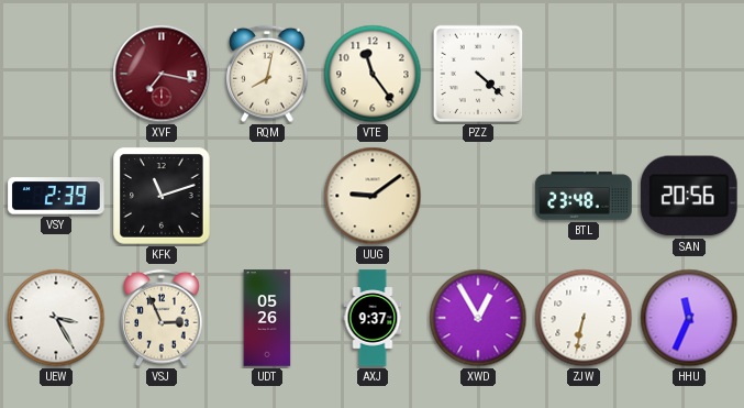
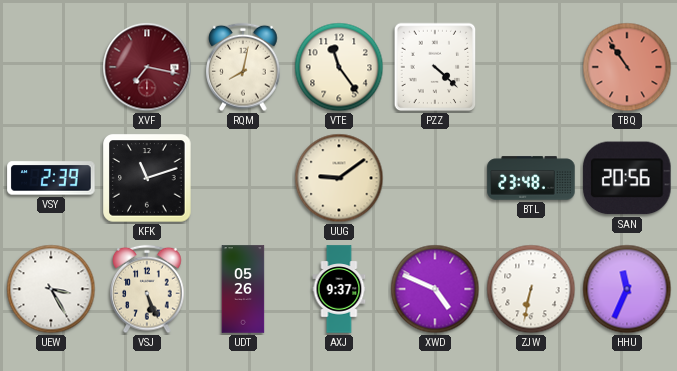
TBQ: none -> 10:54 (627, 67)
VSJ: 2:56 -> 5:26 (147, 289)
XWD: 12:55 -> 4:49 (435, 289)
